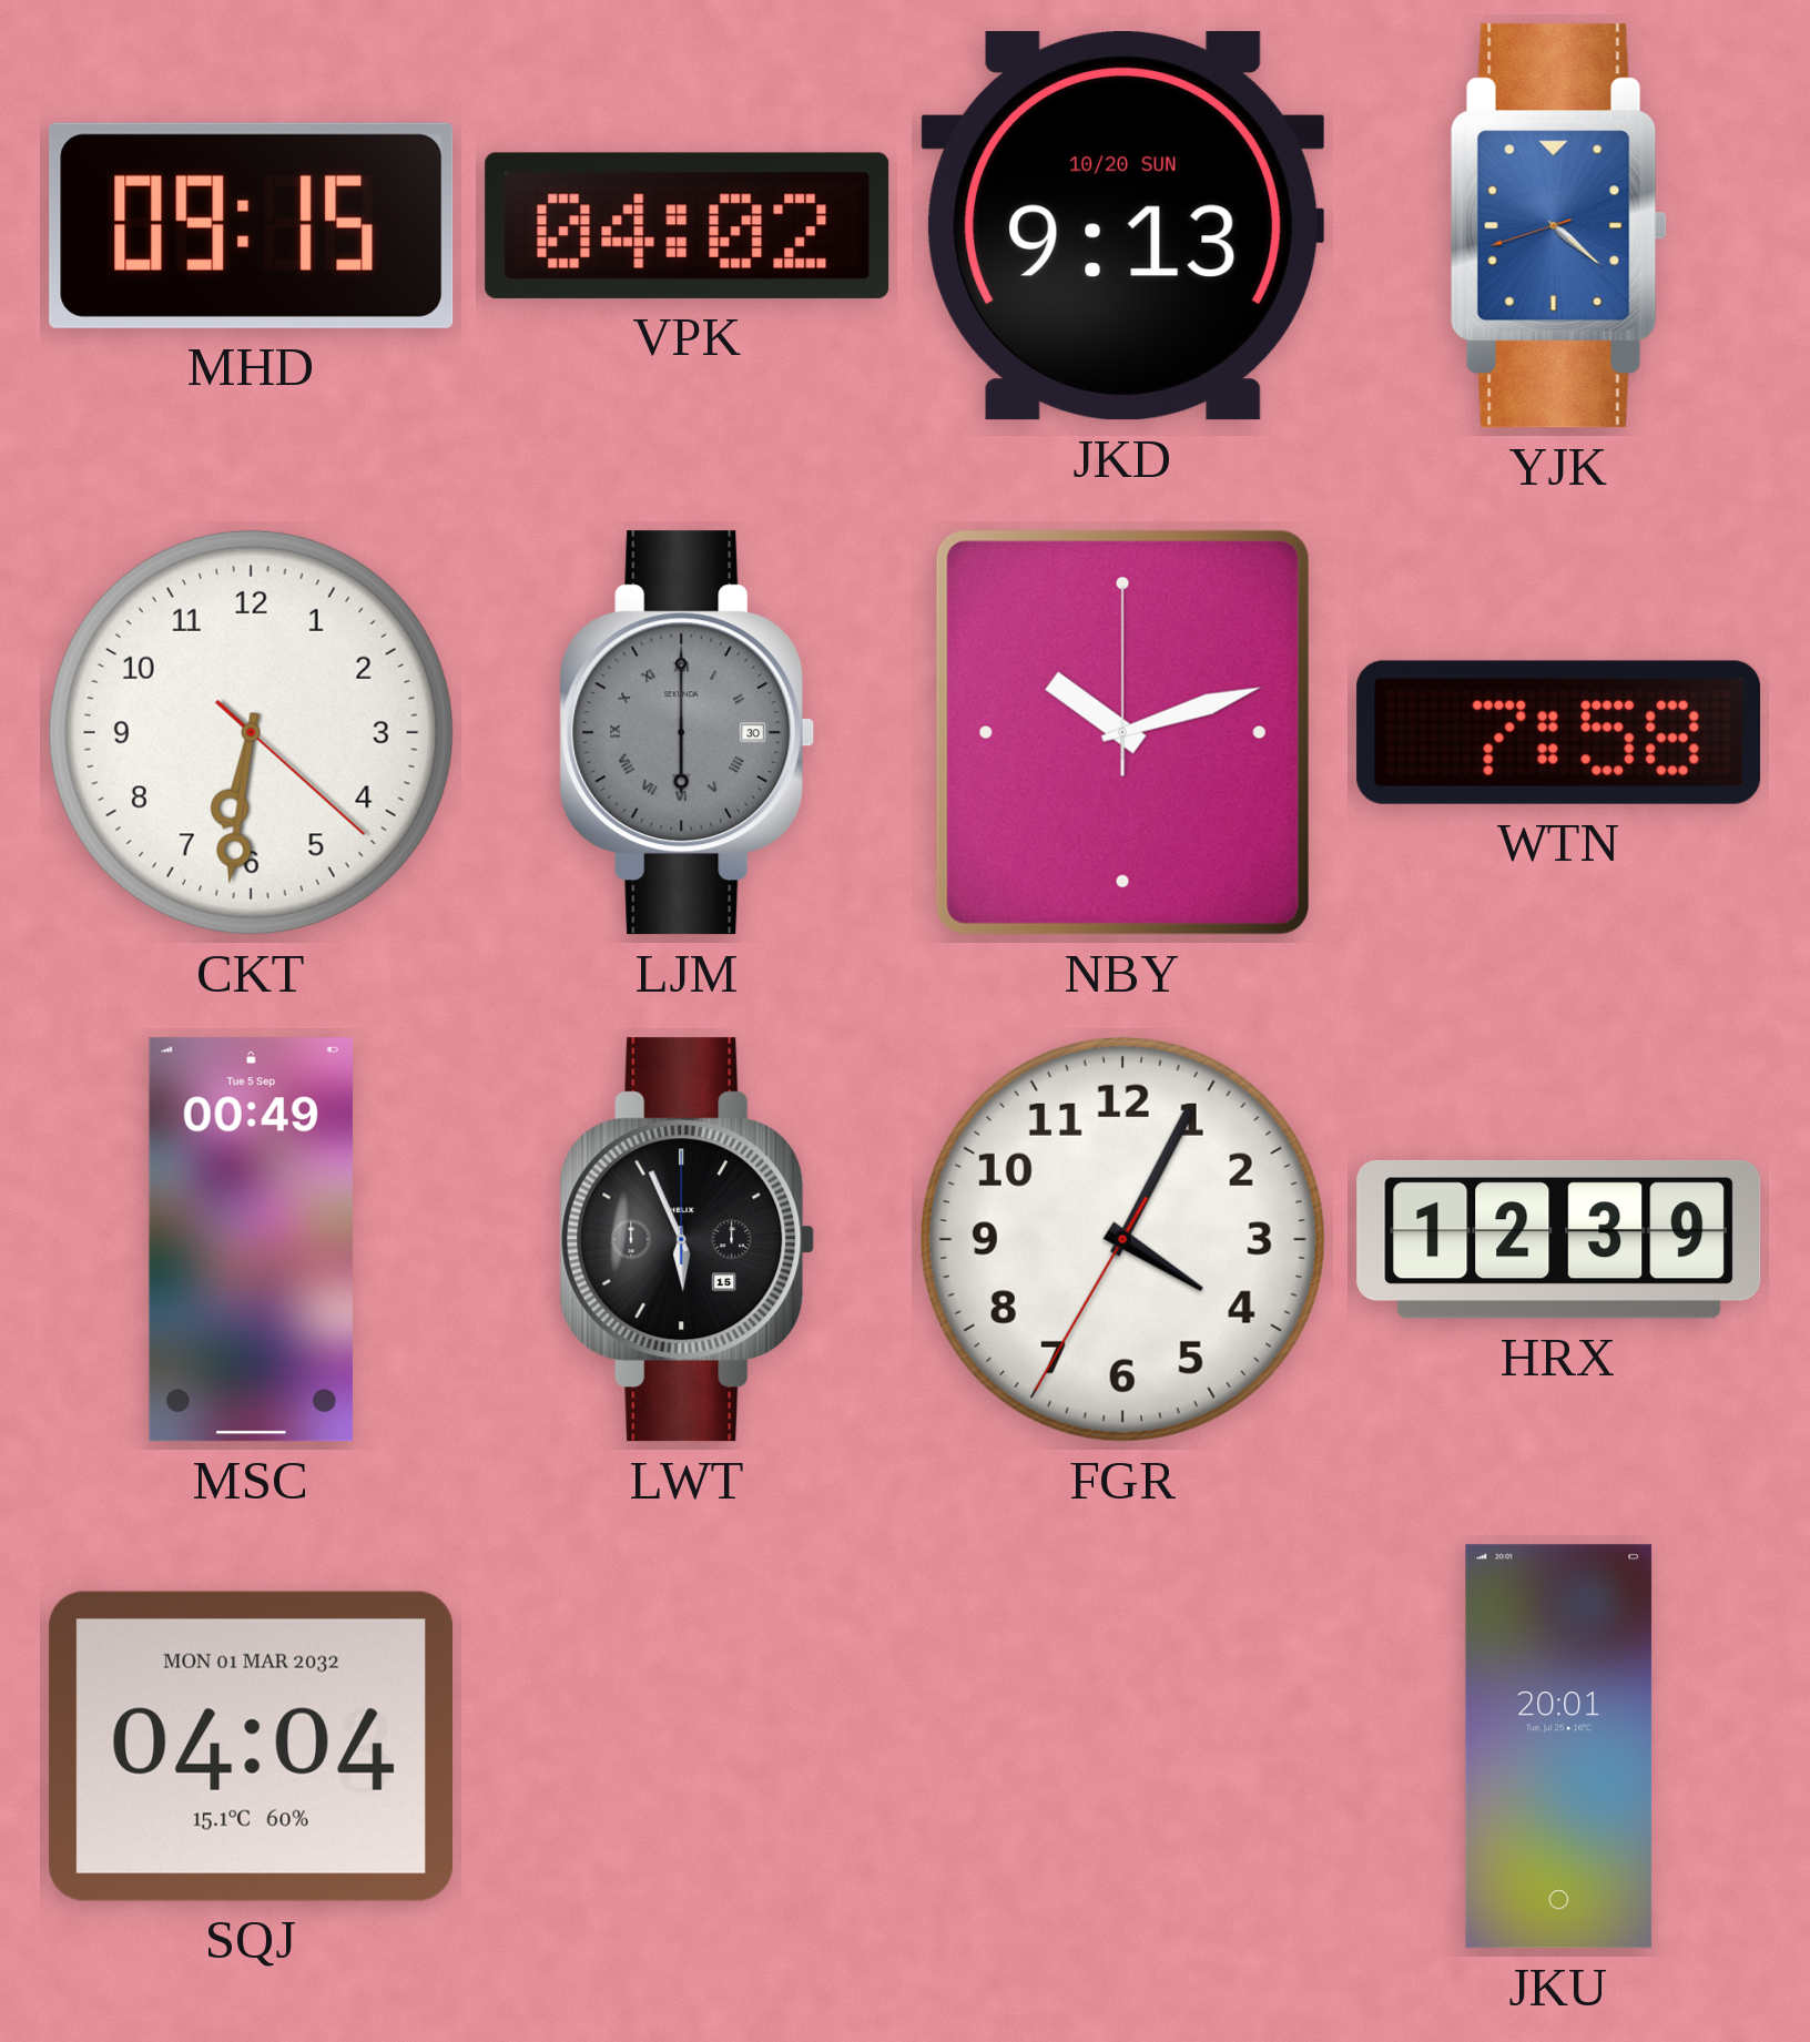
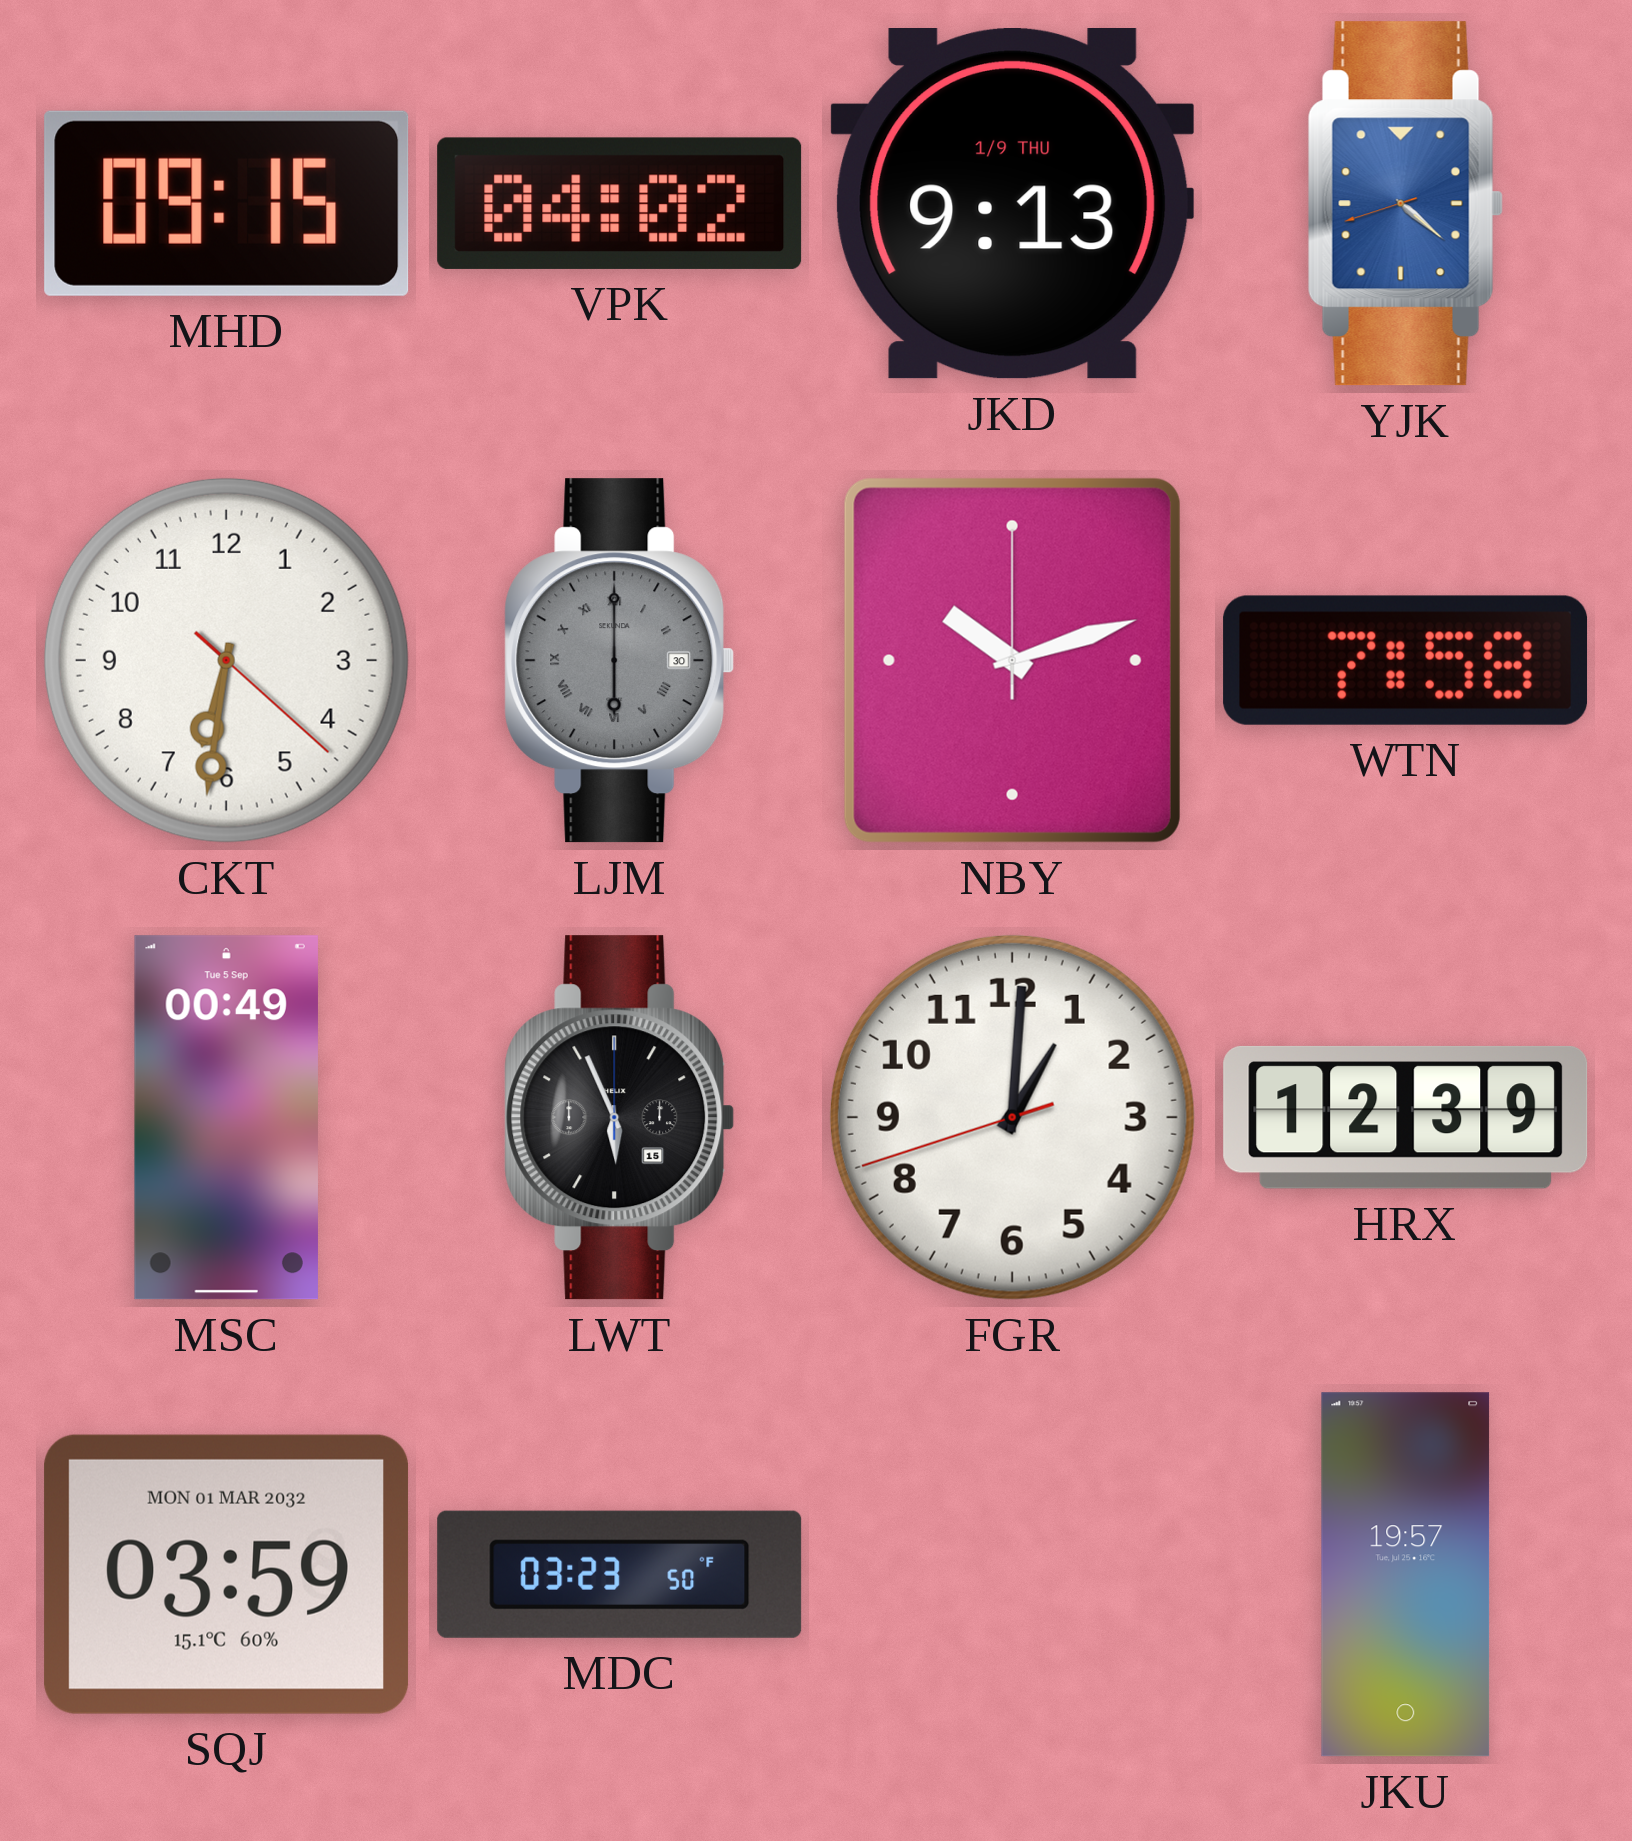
JKD date: 10/20 SUN -> 1/9 THU (1013, 204)
FGR: 4:04 -> 1:00 (1012, 1117)
SQJ: 04:04 -> 03:59 (227, 1574)
MDC: none -> 03:23 (620, 1574)
JKU: 20:01 -> 19:57 (1406, 1575)
